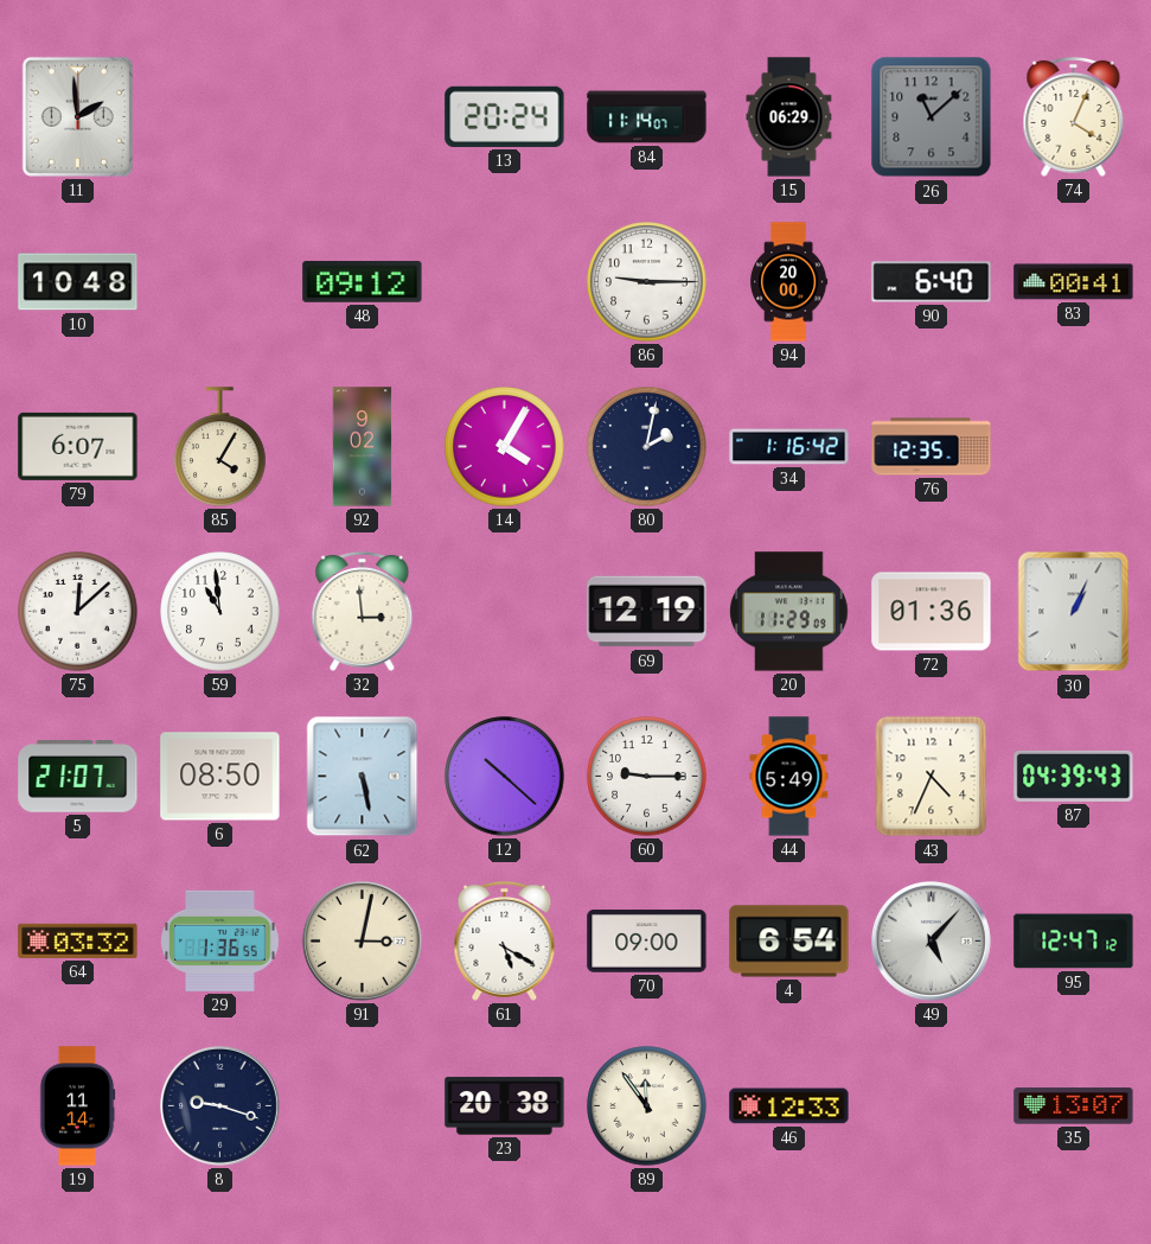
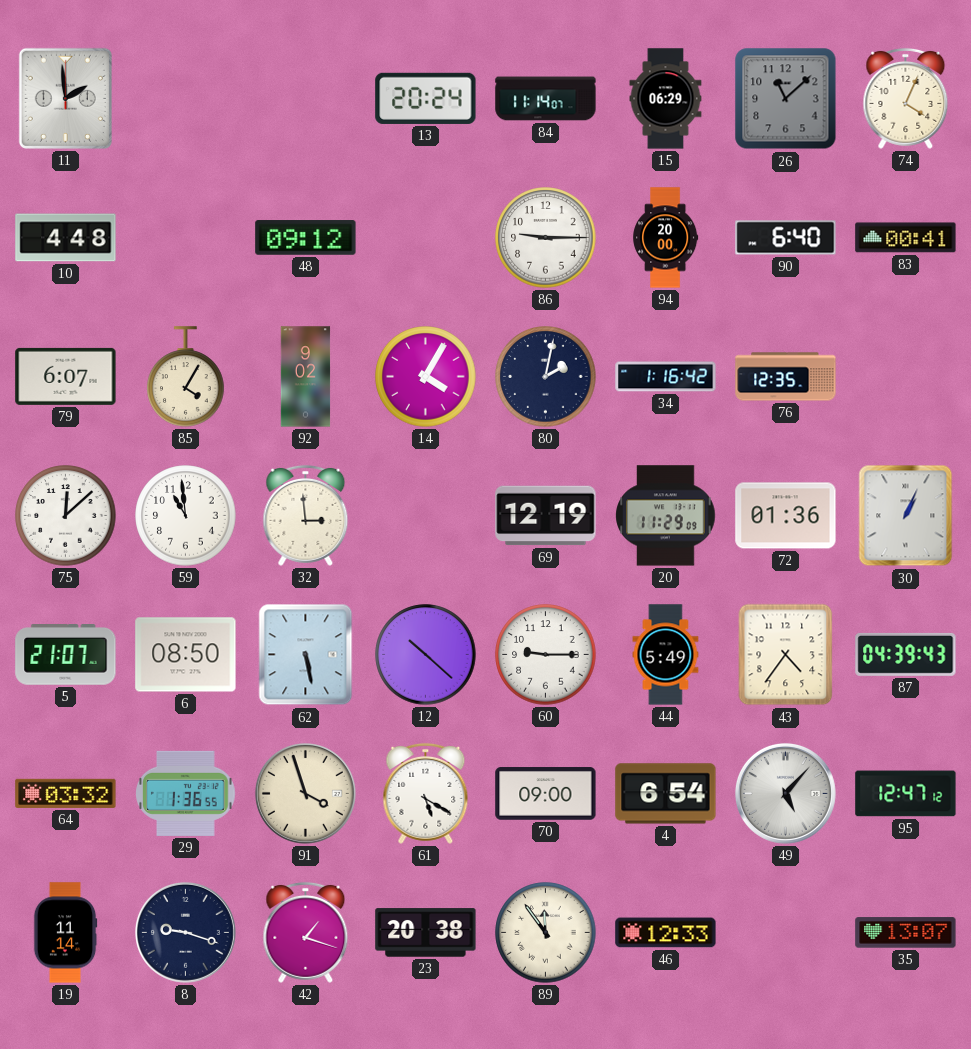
10: 10:48 -> 4:48 (66, 238)
43: 4:34 -> 4:36 (786, 655)
91: 3:02 -> 3:57 (305, 793)
42: none -> 1:18 (306, 932)
